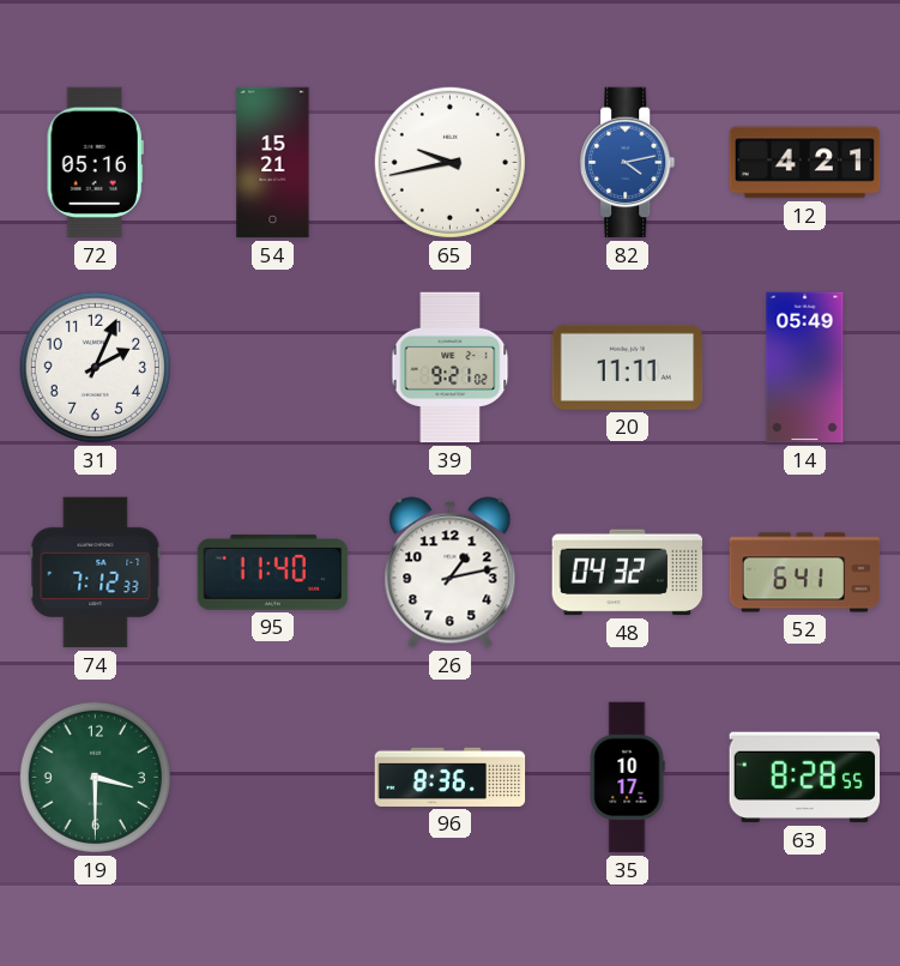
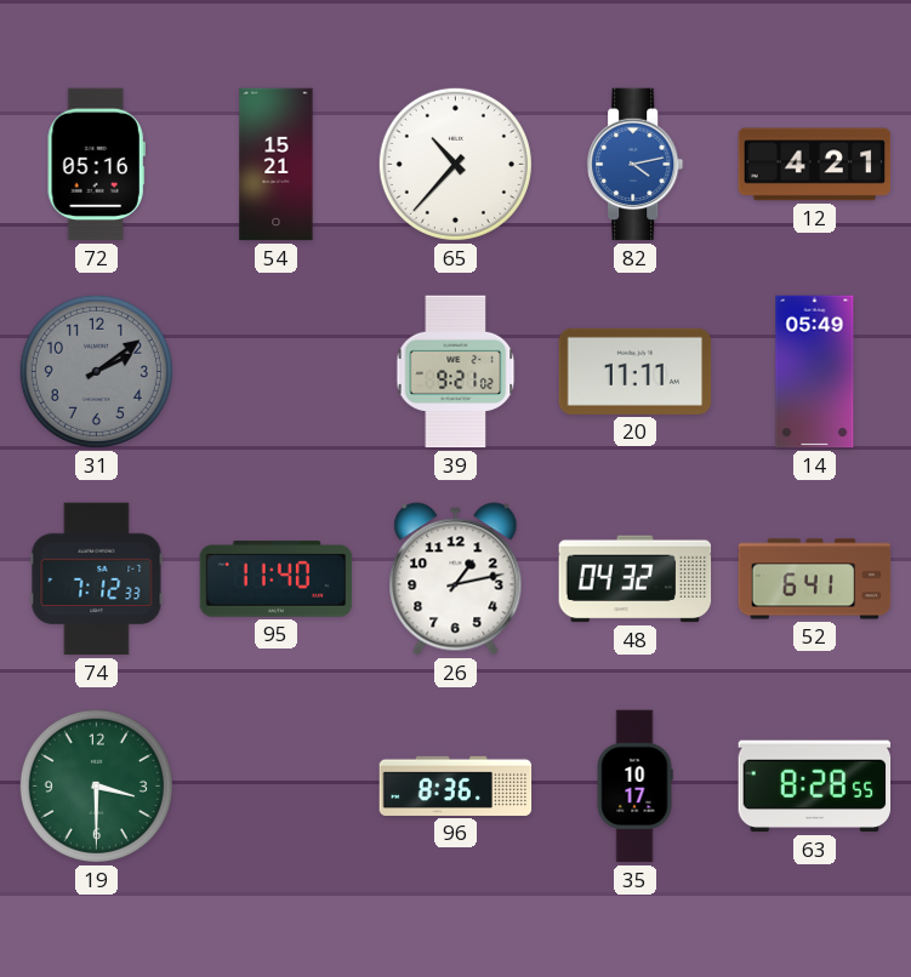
65: 9:43 -> 10:37 (455, 164)
31: 2:04 -> 2:09 (96, 371)
31 dial: white -> grey (96, 371)
